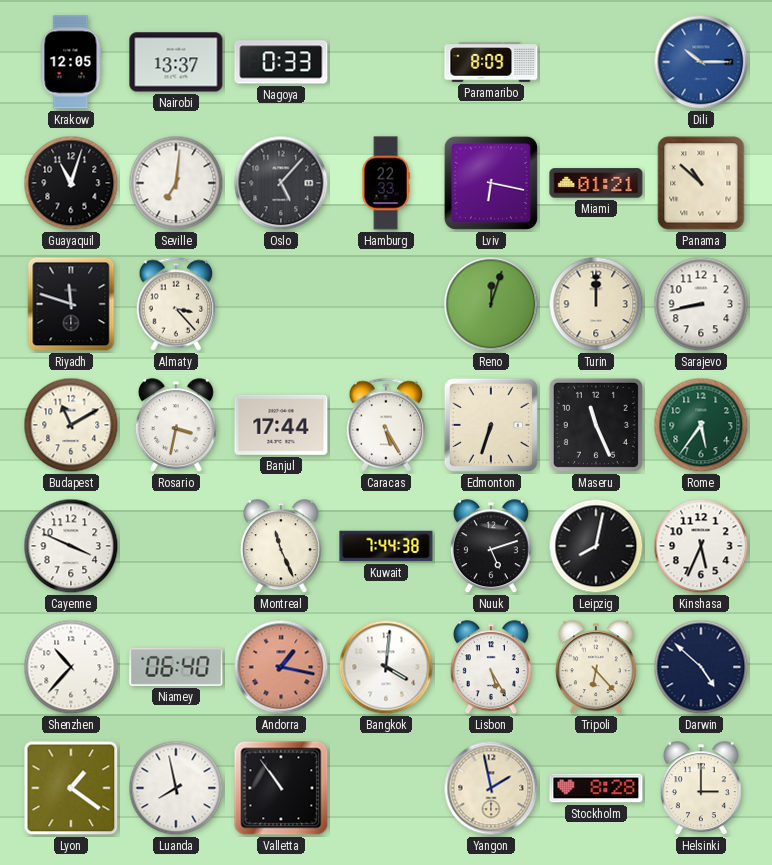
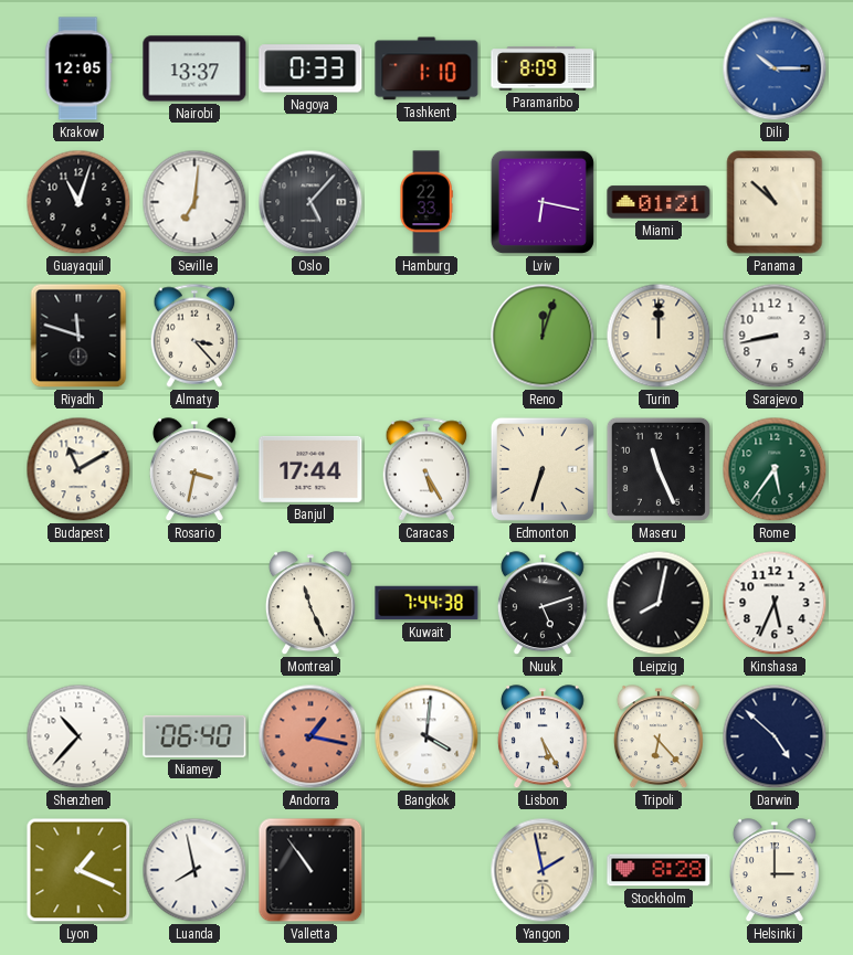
Tashkent: none -> 1:10 (426, 68)
Cayenne: 3:49 -> none (71, 546)
Lyon: 1:21 -> 1:19 (78, 870)
